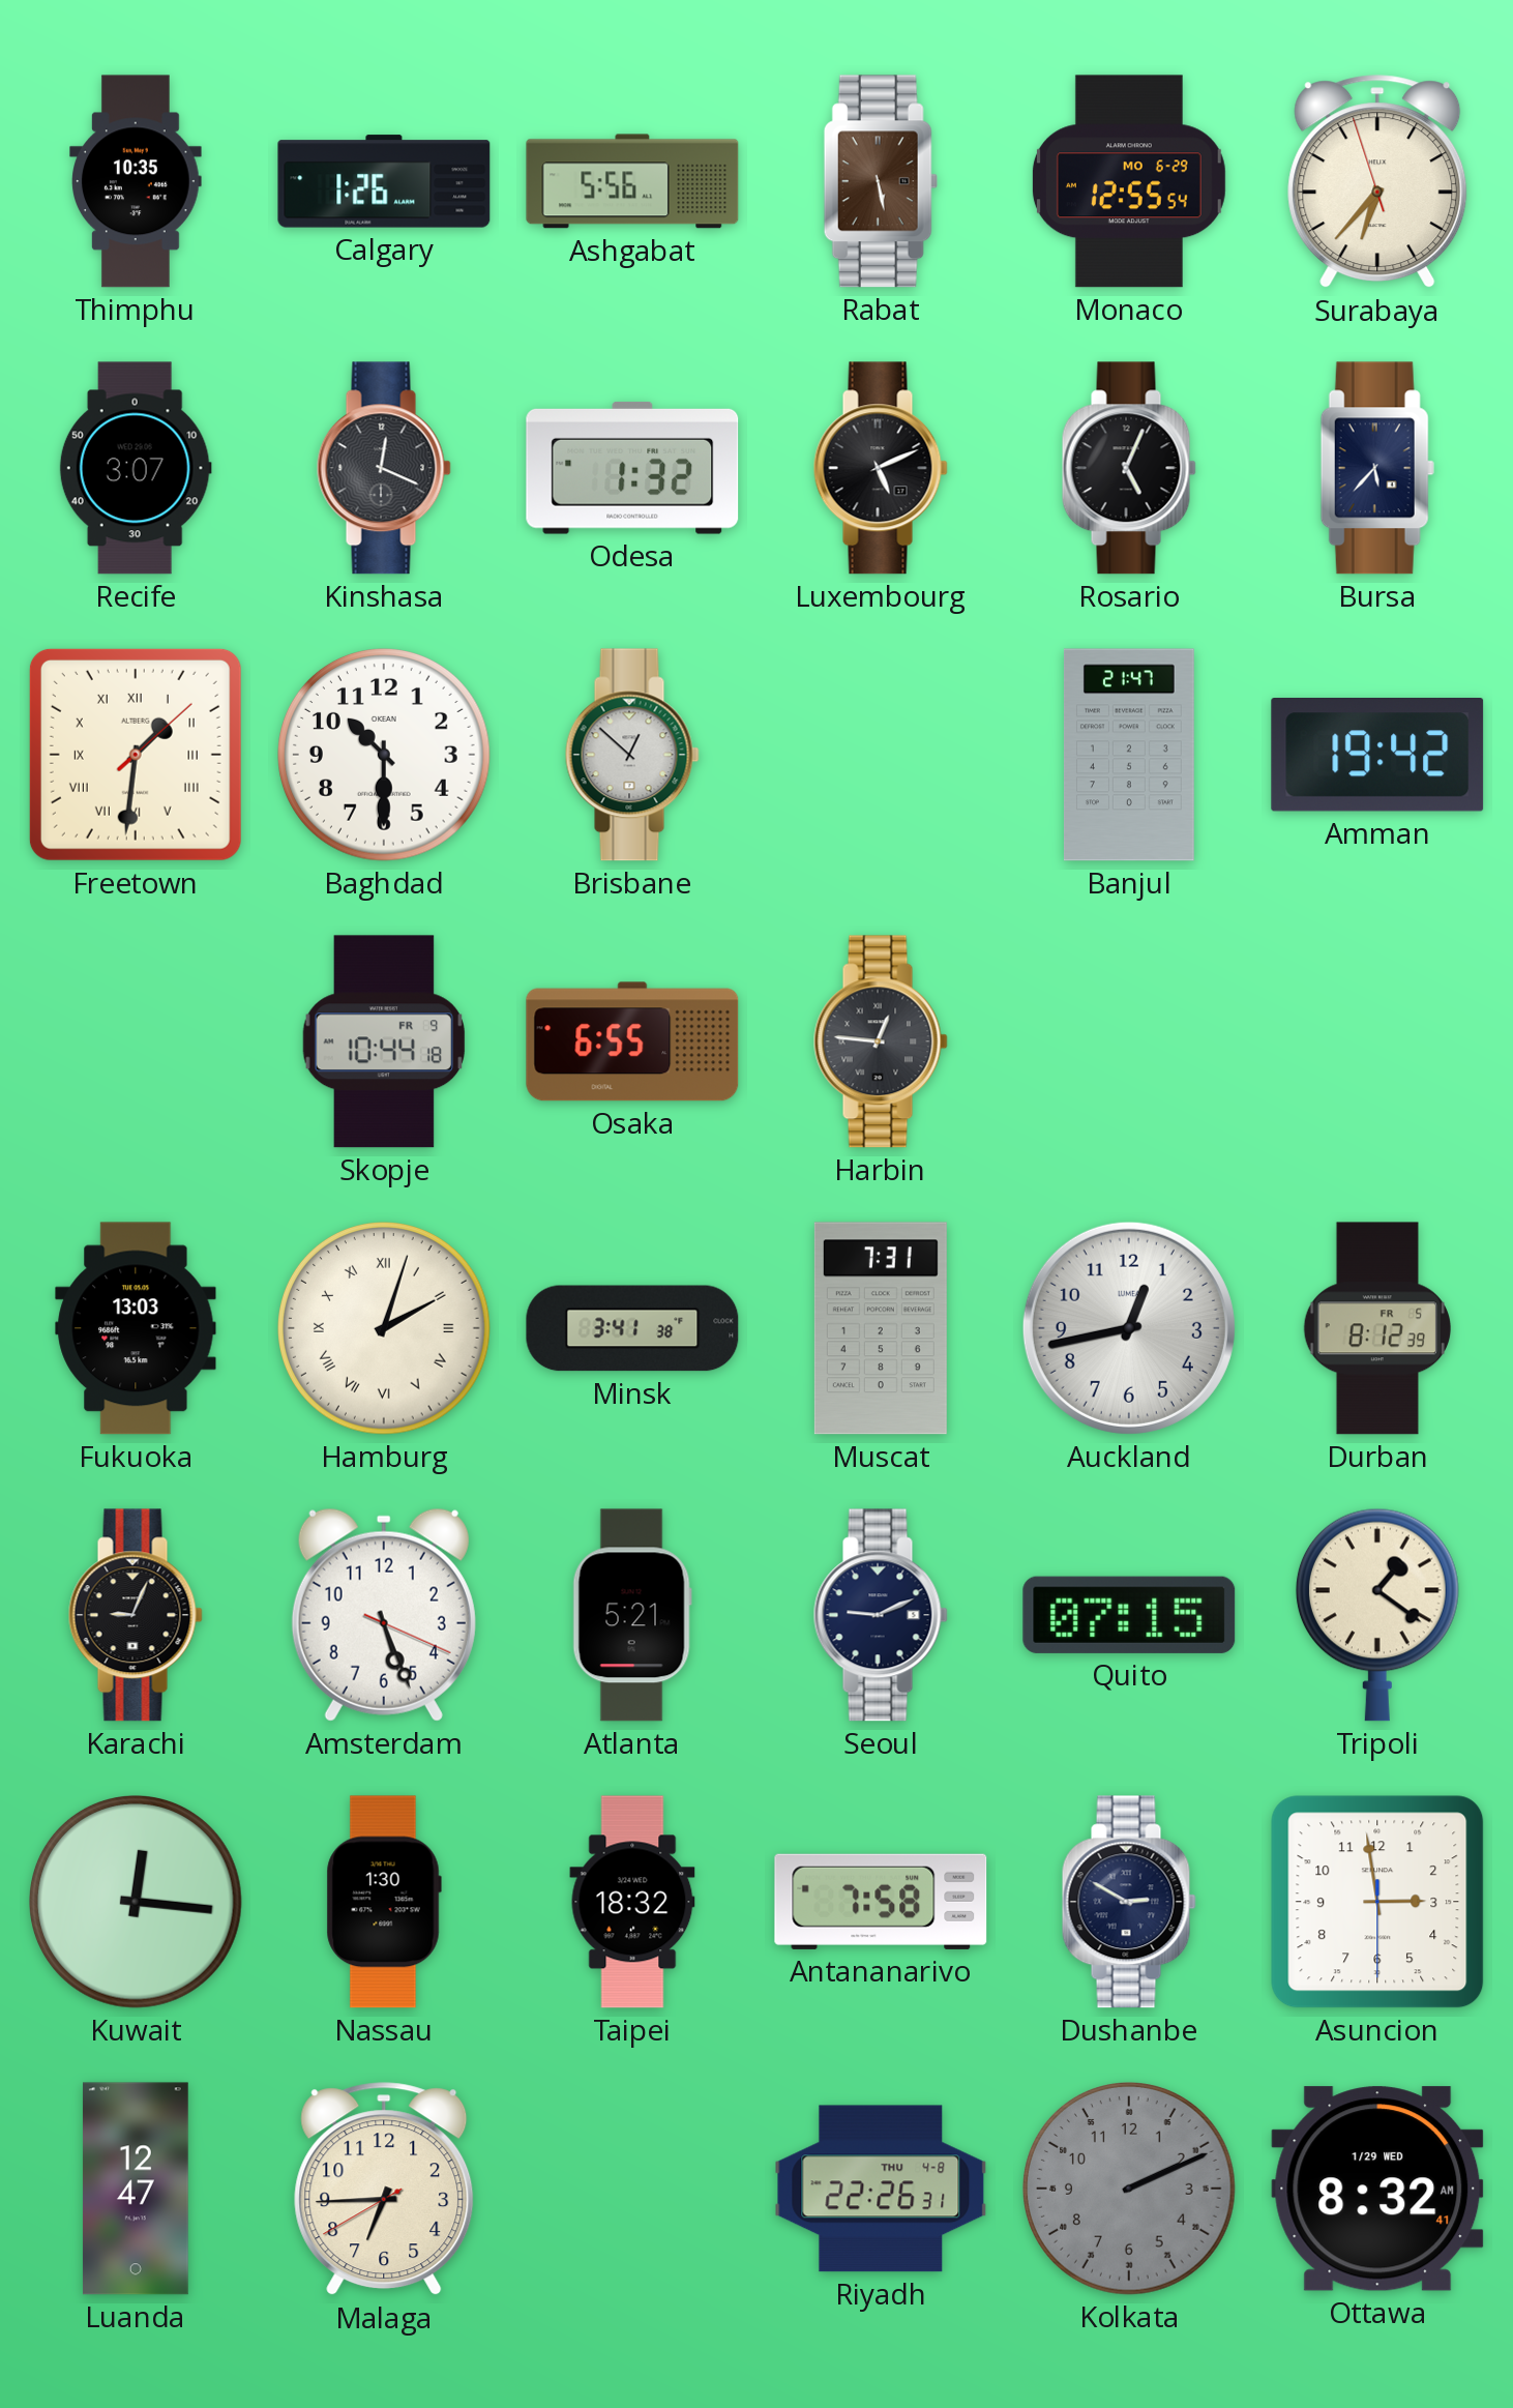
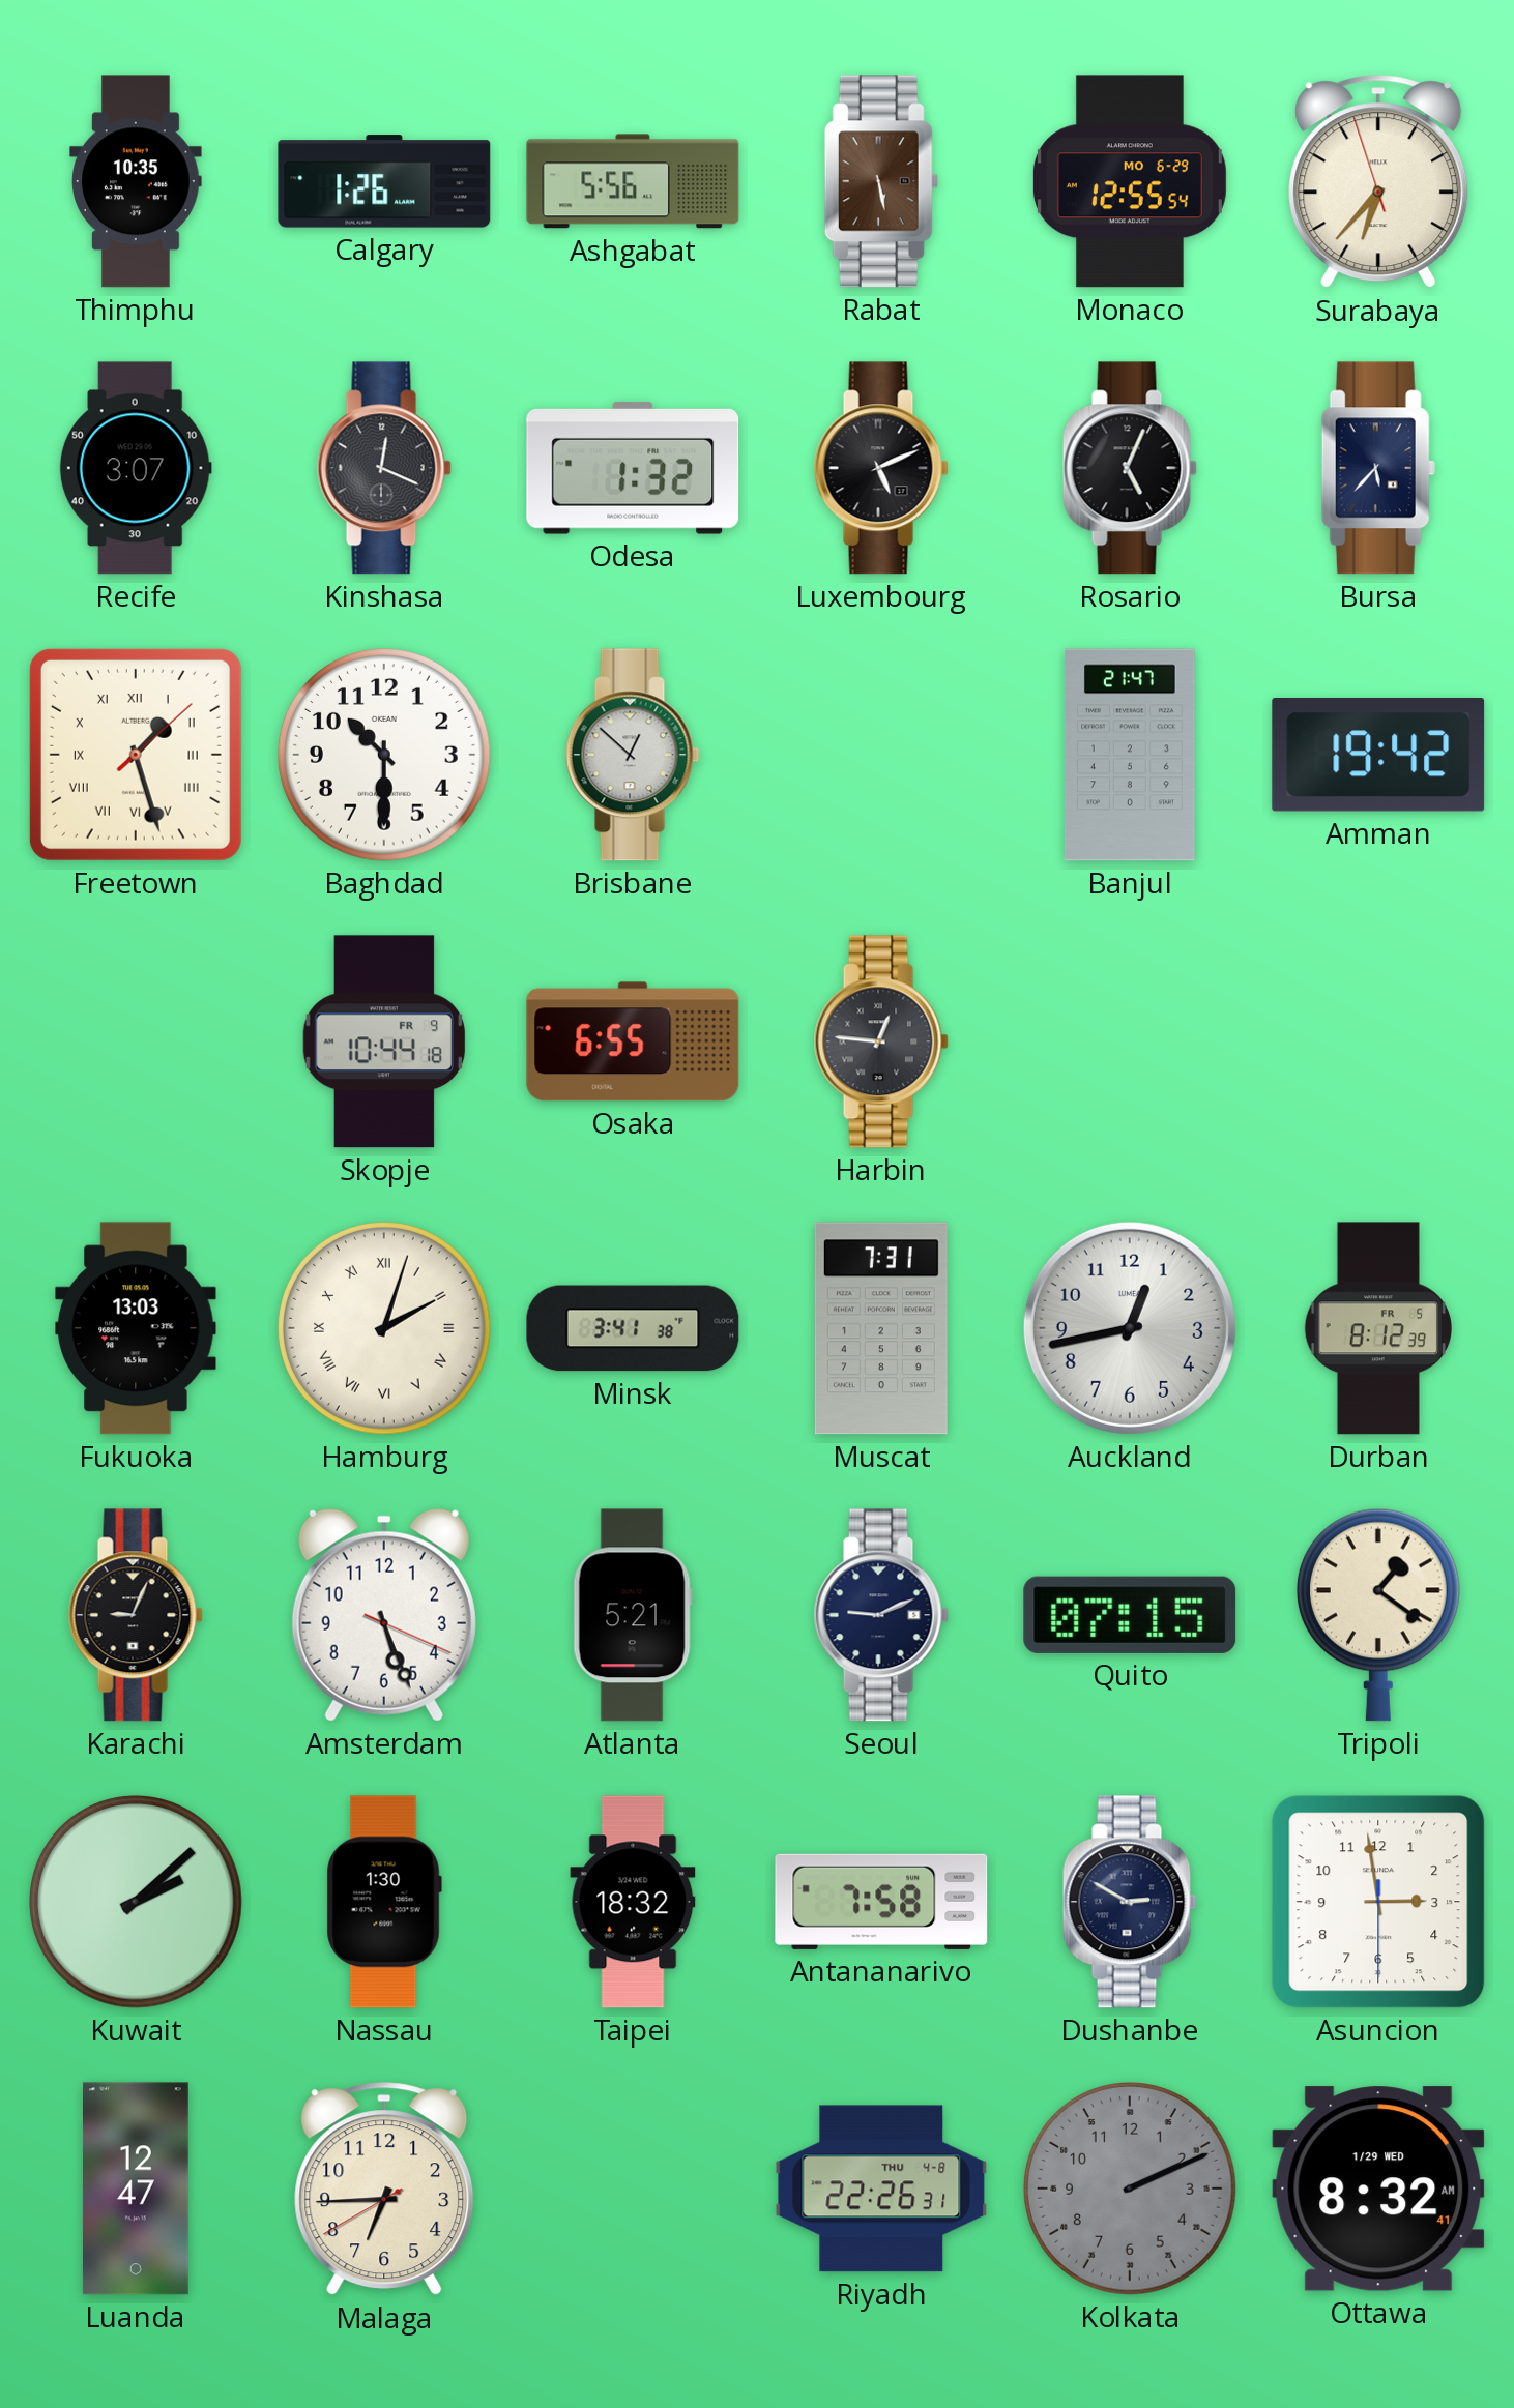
Freetown: 1:31 -> 1:27 (136, 755)
Kuwait: 12:16 -> 2:08 (137, 1903)
